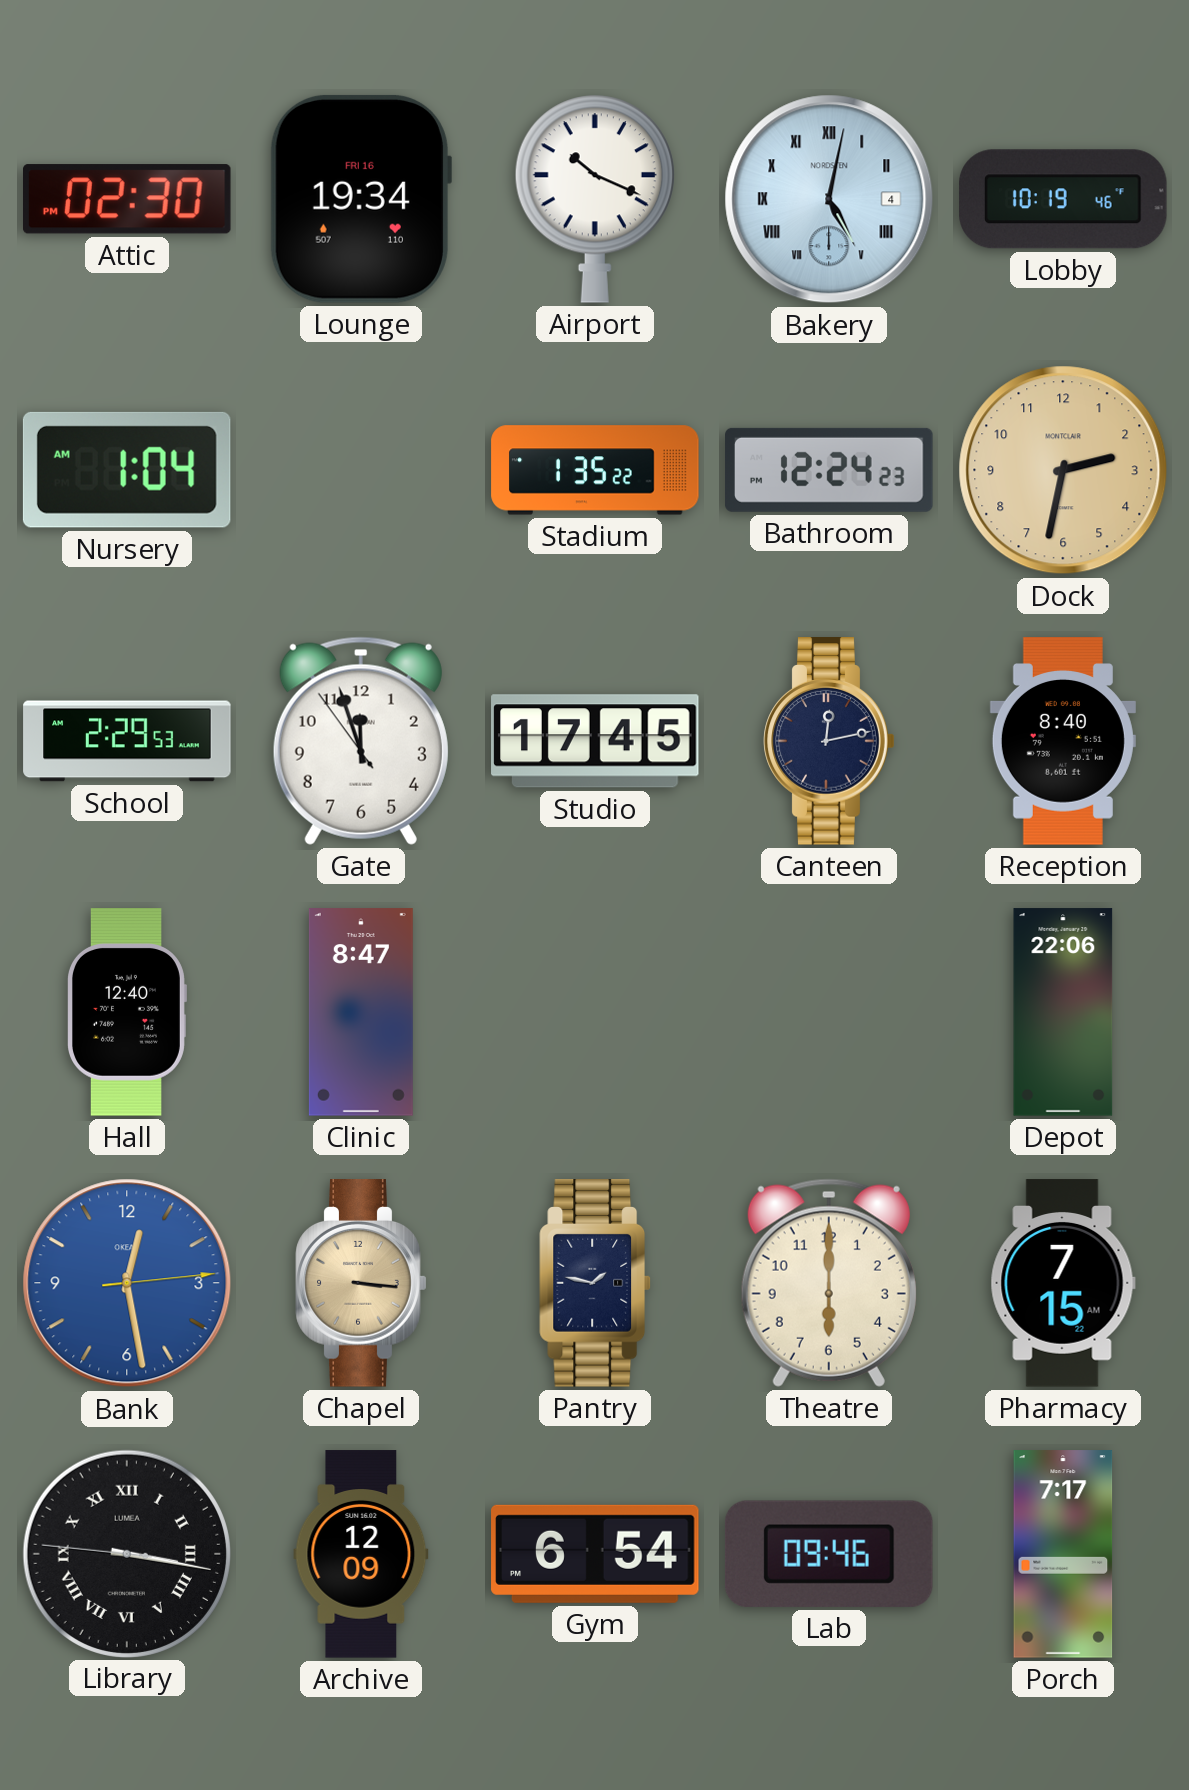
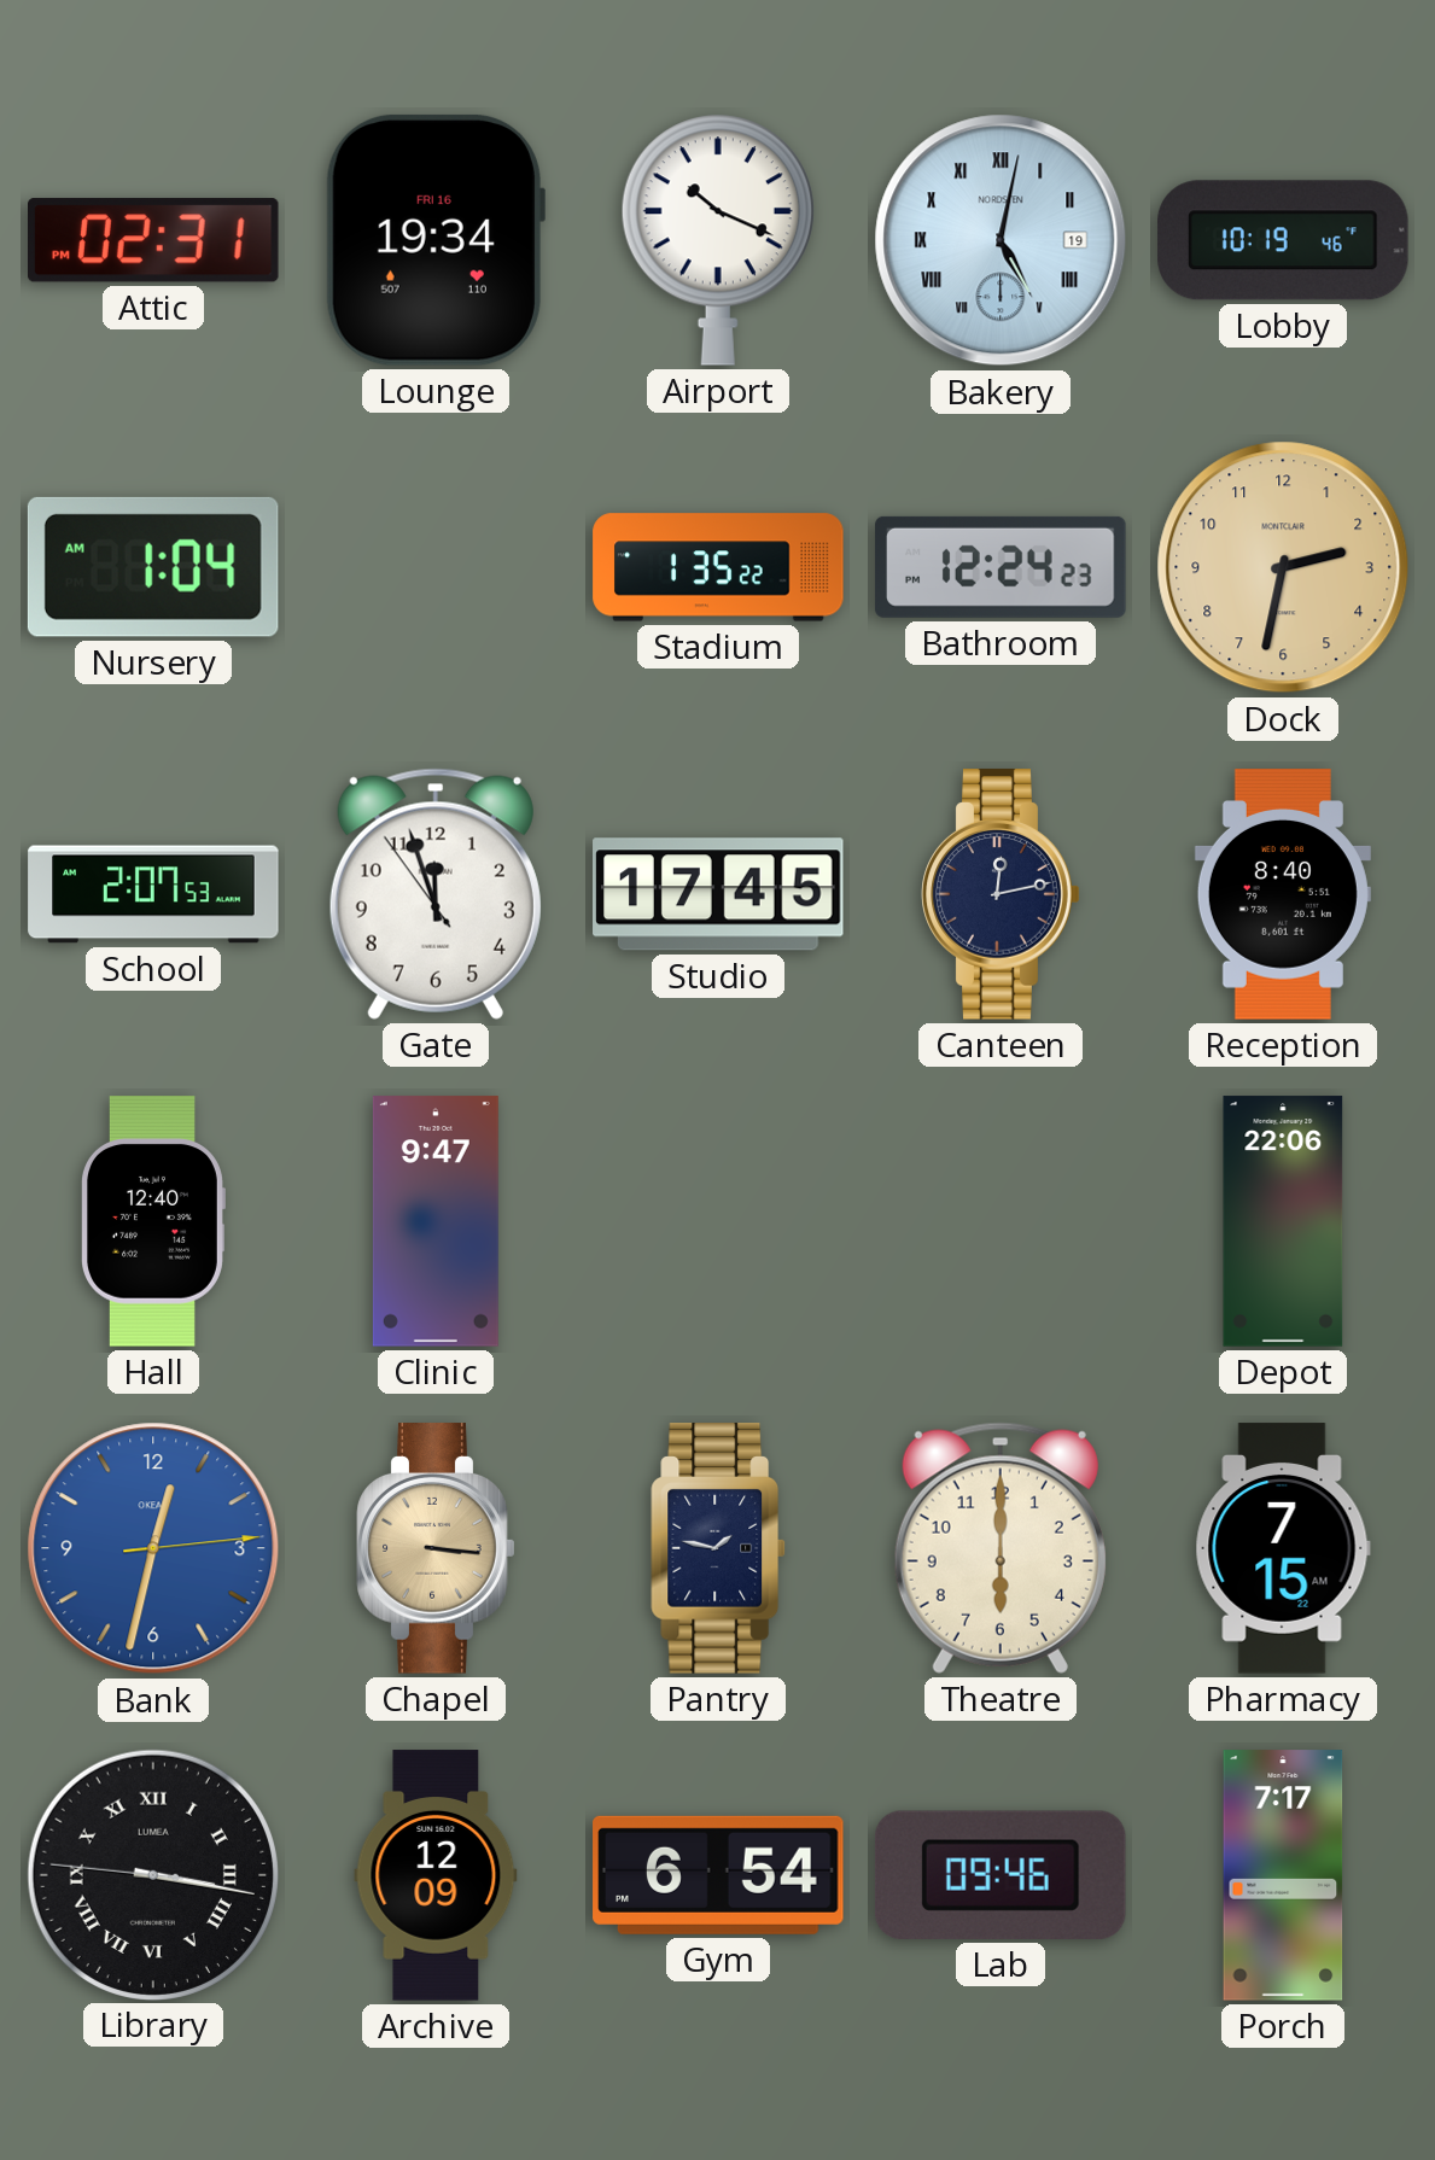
Attic: 02:30 -> 02:31 (154, 240)
Bakery date: 4 -> 19 (1001, 240)
School: 2:29 -> 2:07 (153, 894)
Clinic: 8:47 -> 9:47 (436, 1221)
Bank: 12:28 -> 12:32 (153, 1548)
